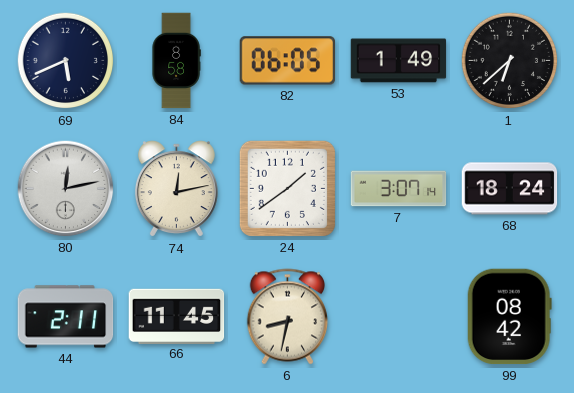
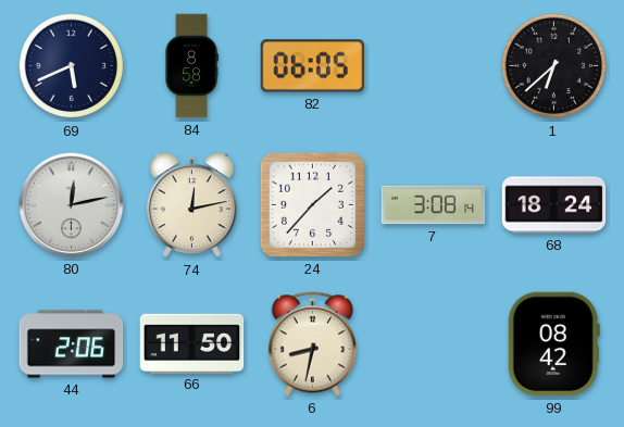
53: 1:49 -> none (399, 61)
24: 1:39 -> 1:37 (312, 204)
7: 3:07 -> 3:08 (434, 205)
44: 2:11 -> 2:06 (72, 344)
66: 11:45 -> 11:50 (192, 343)
